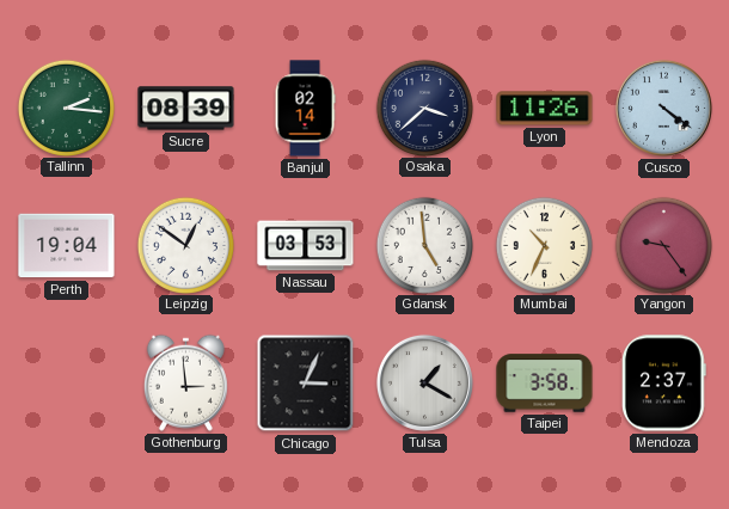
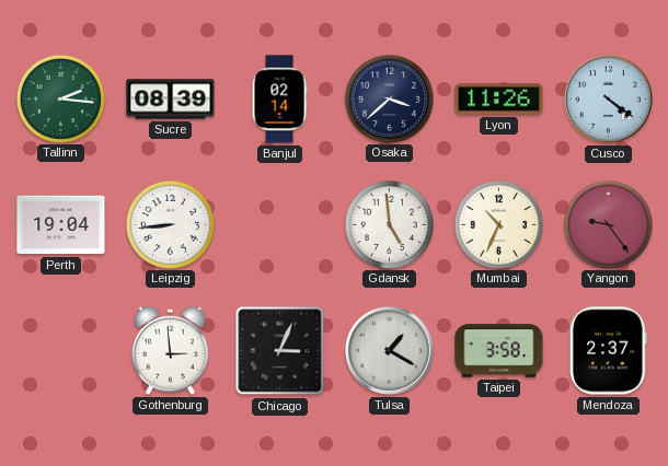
Leipzig: 12:51 -> 8:44 (170, 224)
Nassau: 03:53 -> none (306, 246)
